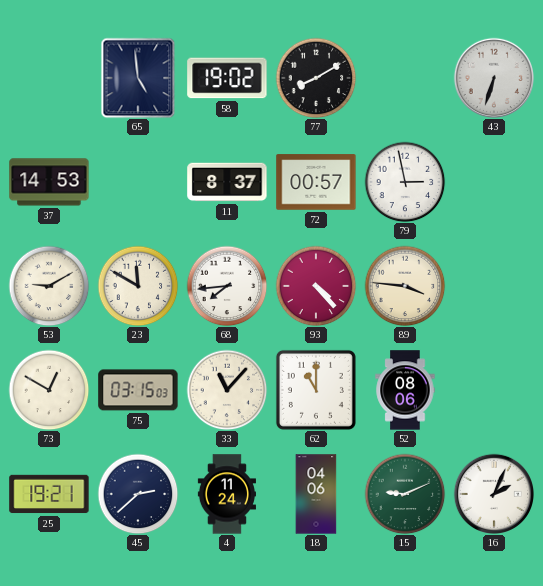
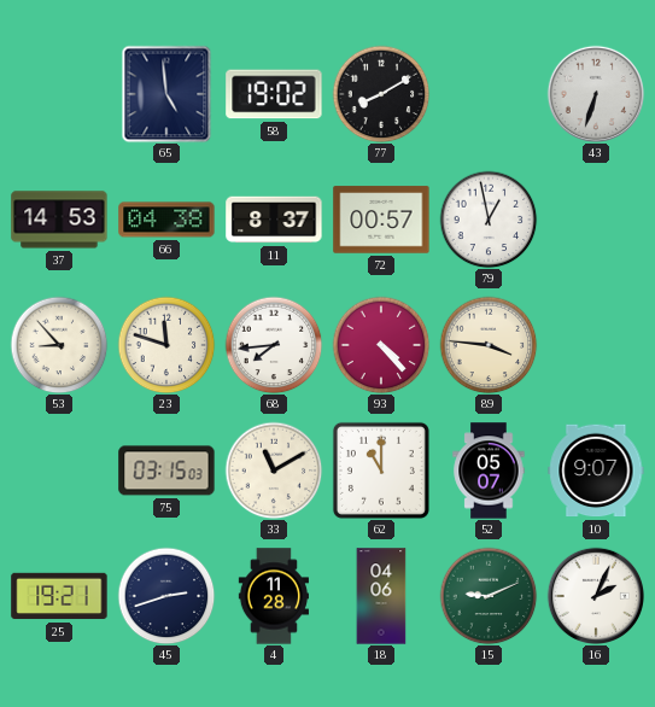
66: none -> 04:38 (166, 220)
79: 2:58 -> 12:58 (489, 220)
53: 9:10 -> 8:53 (59, 345)
23: 11:50 -> 11:48 (166, 345)
73: 12:50 -> none (49, 390)
33: 11:07 -> 11:10 (274, 471)
52: 08:06 -> 05:07 (489, 471)
10: none -> 9:07 (596, 471)
45: 2:38 -> 2:42 (166, 596)
4: 11:24 -> 11:28 (273, 596)
